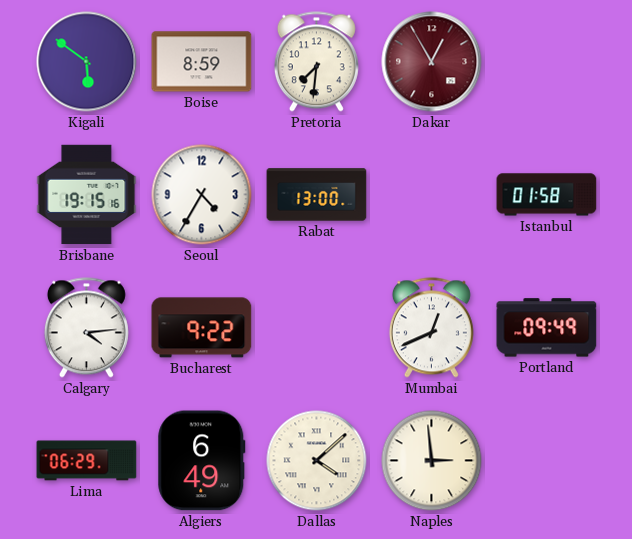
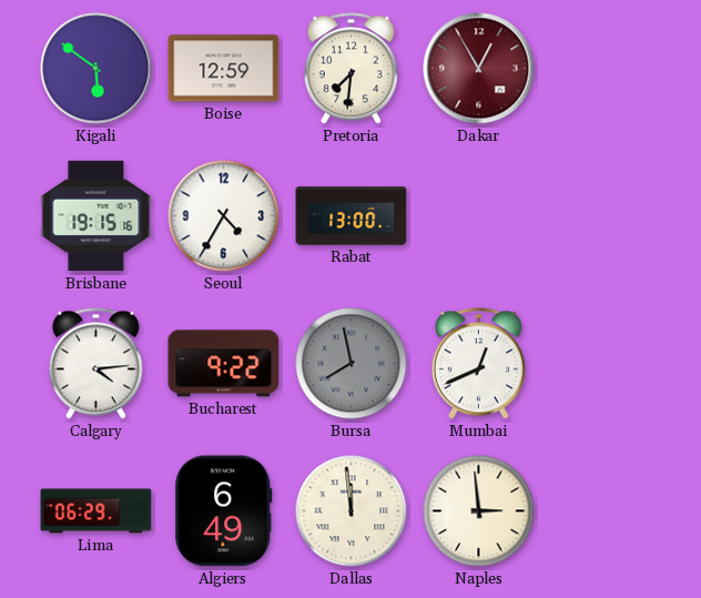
Boise: 8:59 -> 12:59 (224, 69)
Istanbul: 01:58 -> none (547, 195)
Bursa: none -> 7:58 (352, 364)
Portland: 09:49 -> none (547, 328)
Dallas: 4:08 -> 11:59 (352, 511)
